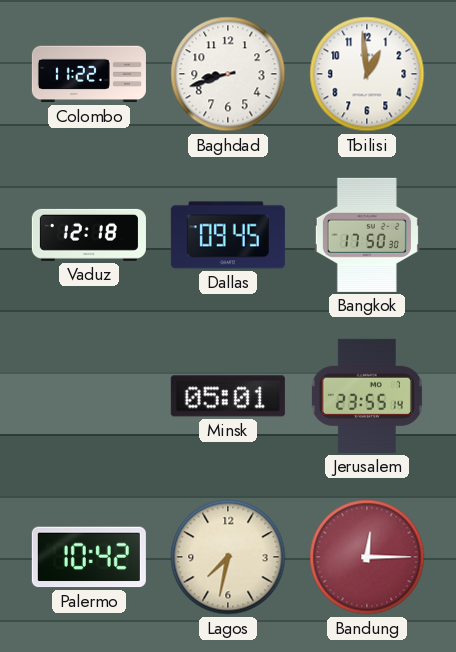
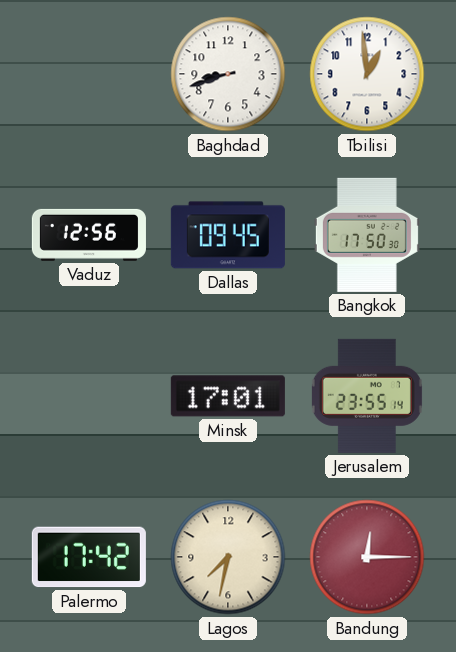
Colombo: 11:22 -> none (89, 74)
Vaduz: 12:18 -> 12:56 (89, 235)
Minsk: 05:01 -> 17:01 (228, 396)
Palermo: 10:42 -> 17:42 (89, 557)
